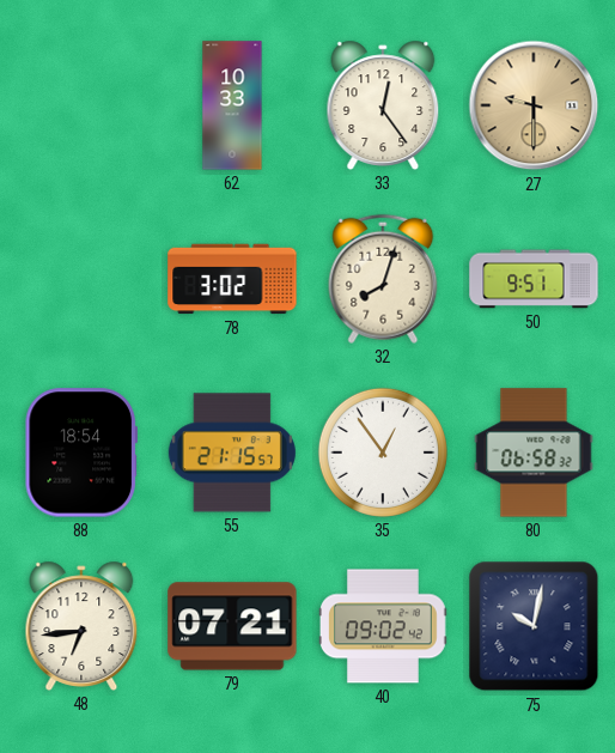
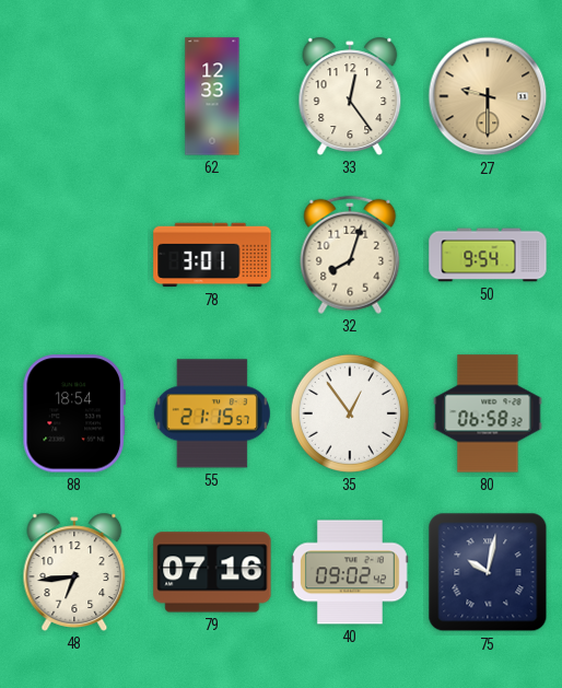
62: 10:33 -> 12:33 (212, 96)
78: 3:02 -> 3:01 (212, 255)
50: 9:51 -> 9:54 (488, 255)
79: 07:21 -> 07:16 (212, 572)
